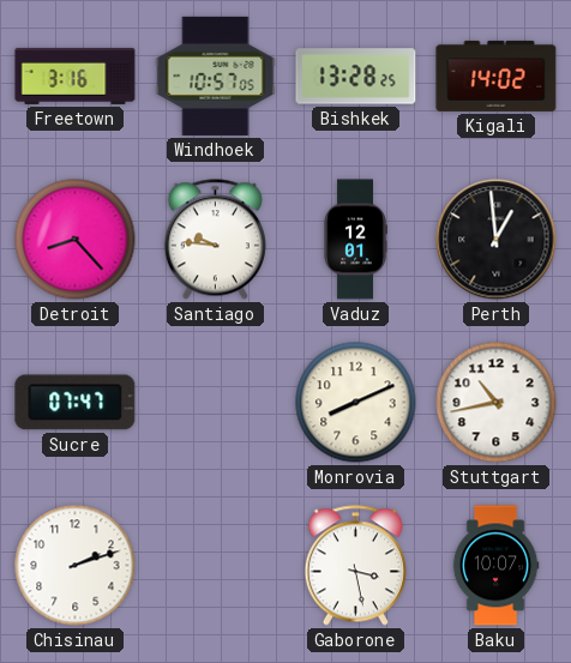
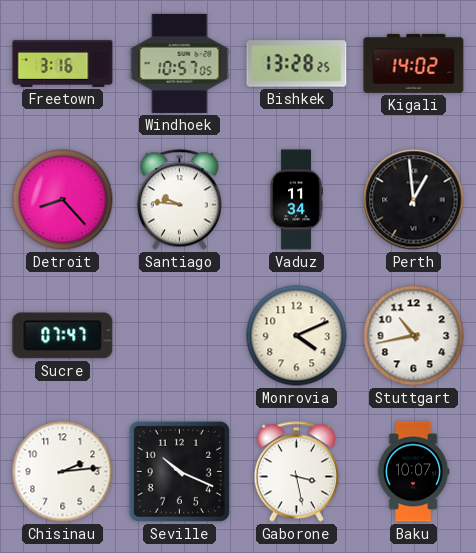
Vaduz: 12:01 -> 11:34 (296, 200)
Monrovia: 8:11 -> 4:11 (297, 336)
Chisinau: 2:12 -> 2:14 (63, 472)
Seville: none -> 10:19 (179, 471)
